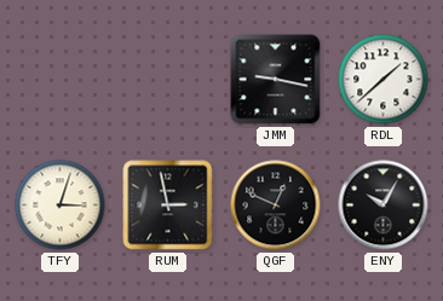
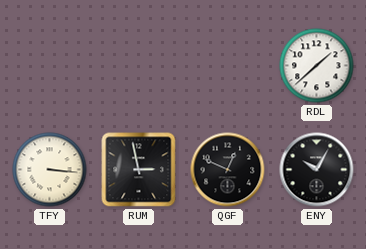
JMM: 9:17 -> none (276, 80)
TFY: 3:03 -> 3:16 (50, 170)
